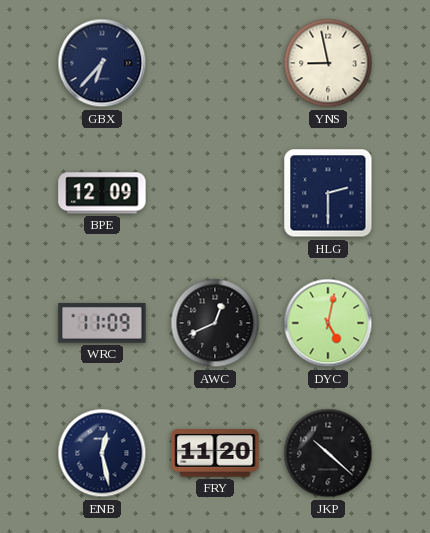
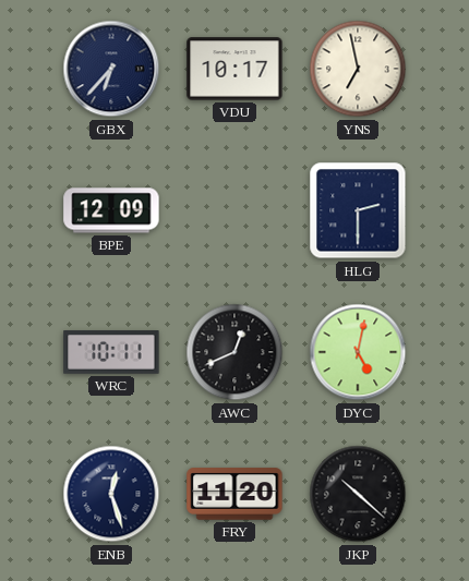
VDU: none -> 10:17 (234, 69)
YNS: 8:58 -> 6:58 (358, 69)
WRC: 11:09 -> 10:11 (111, 352)
ENB: 12:28 -> 12:27 (111, 494)
